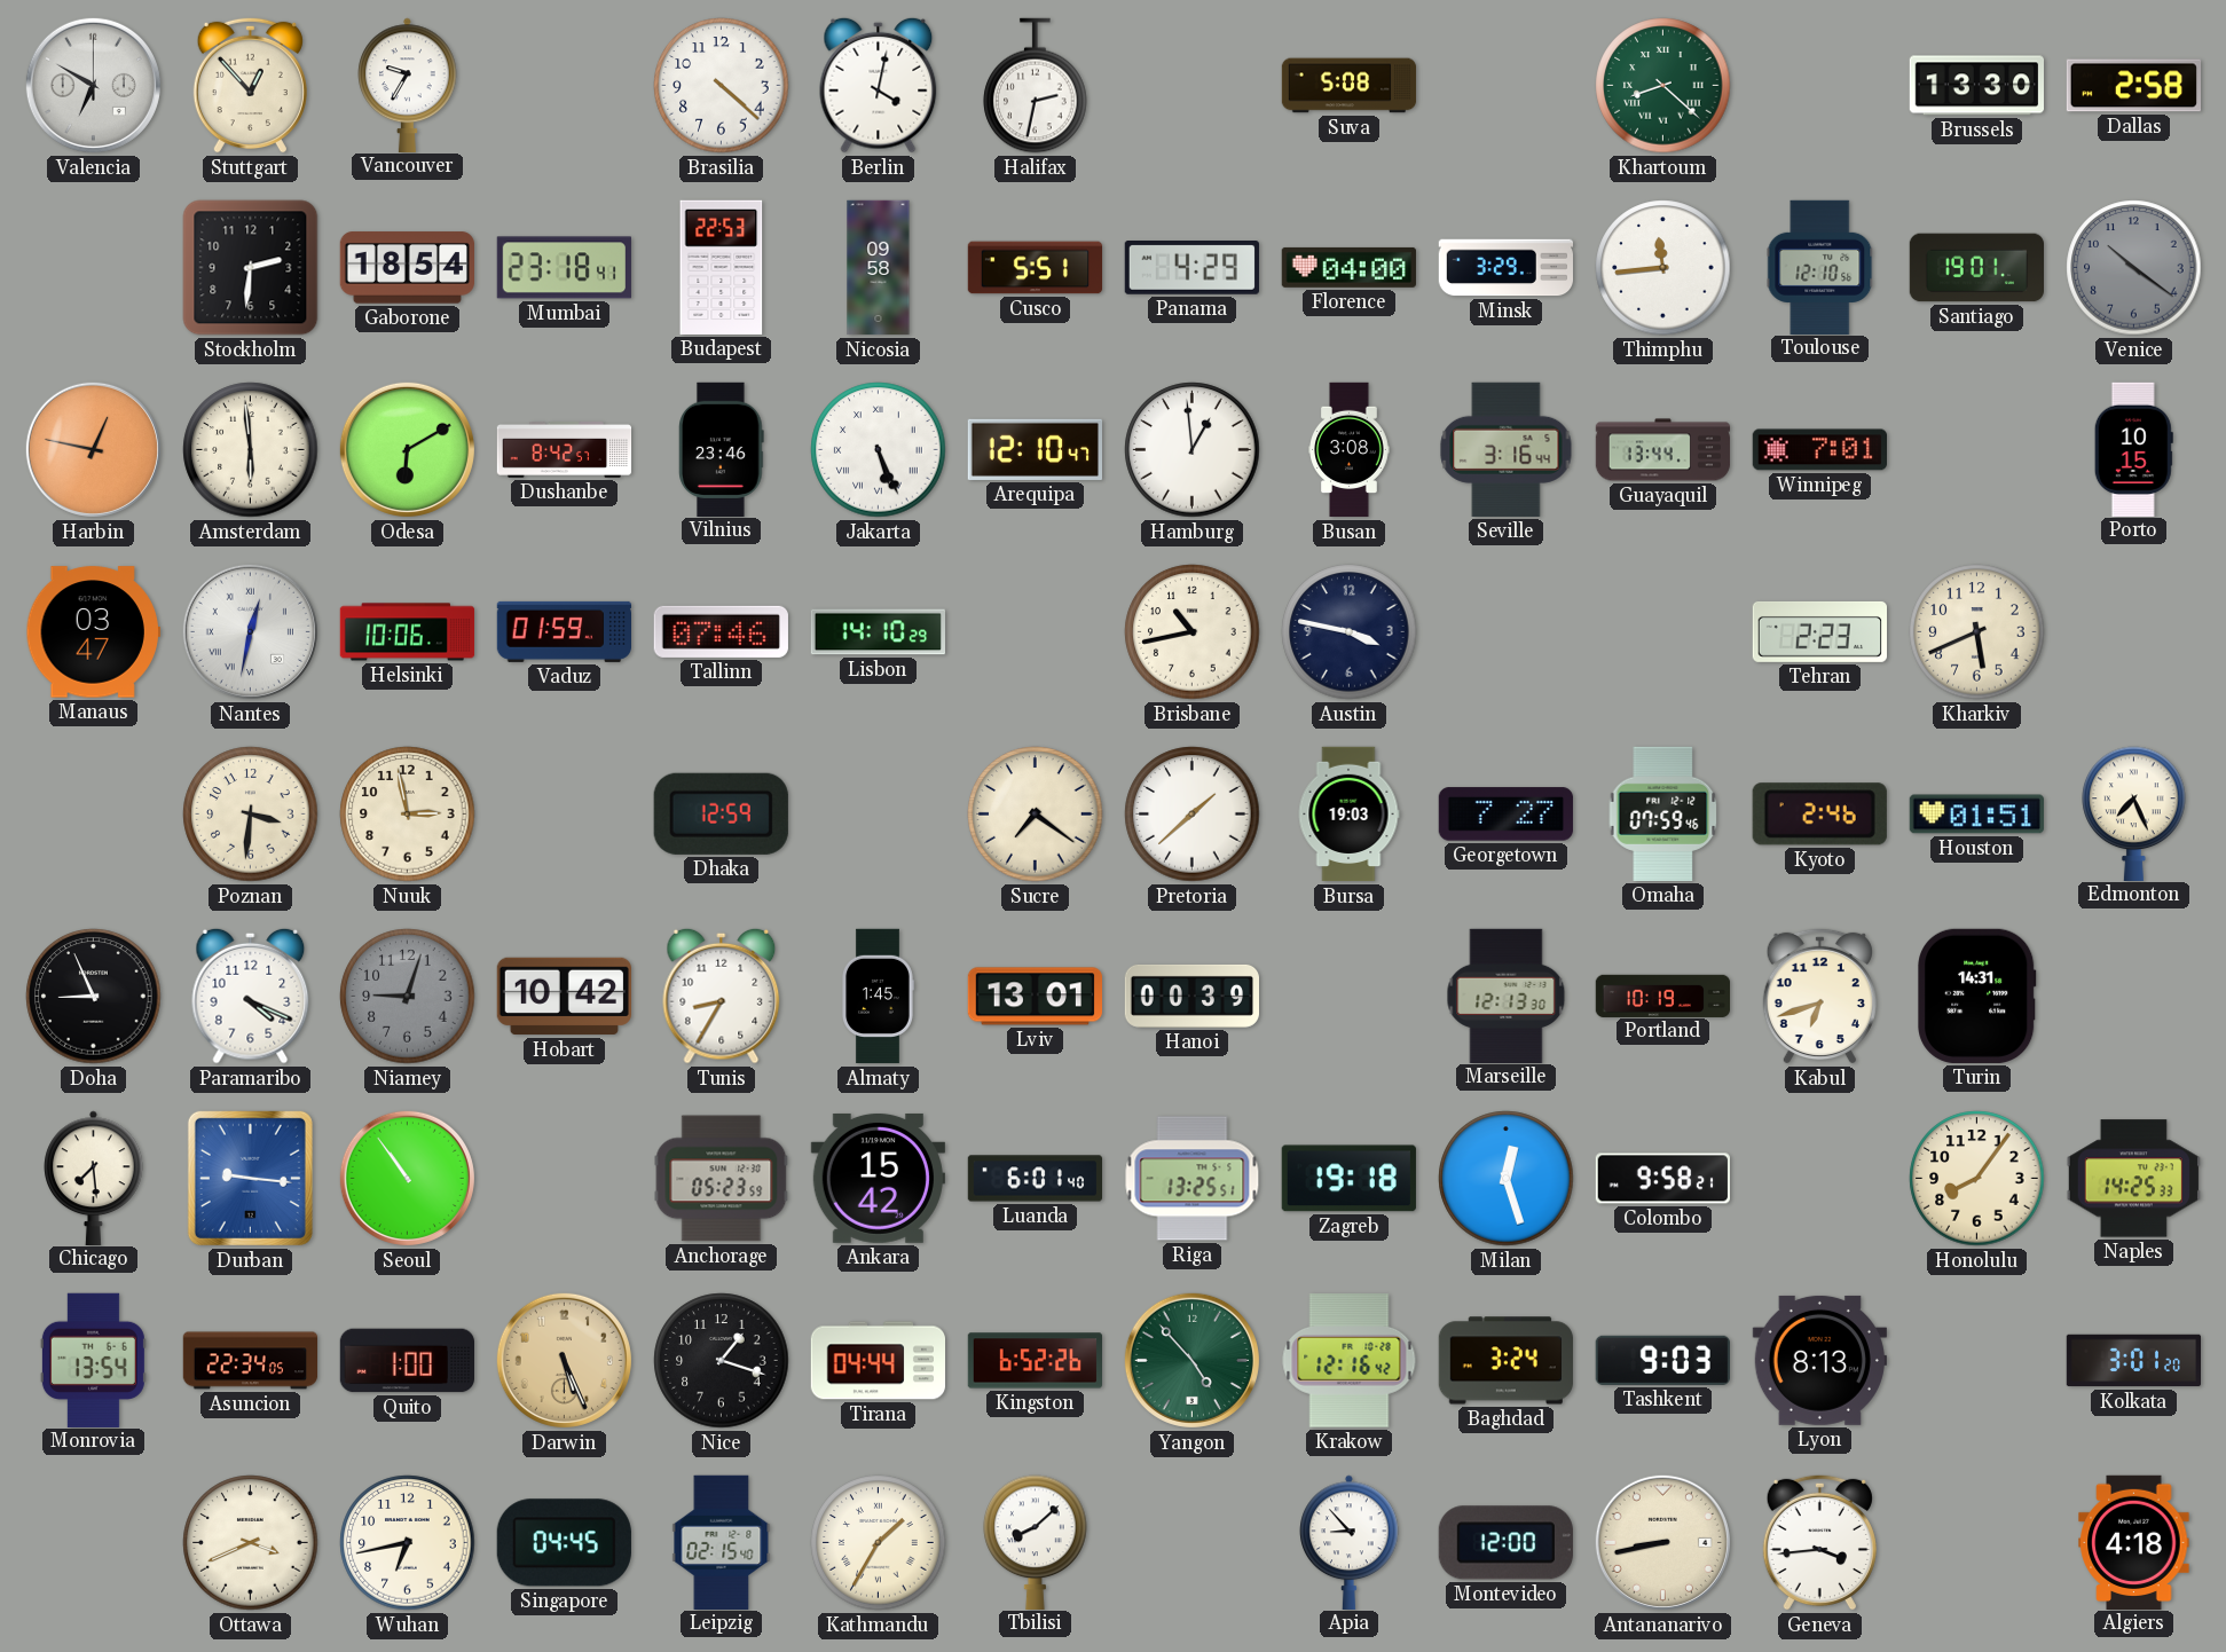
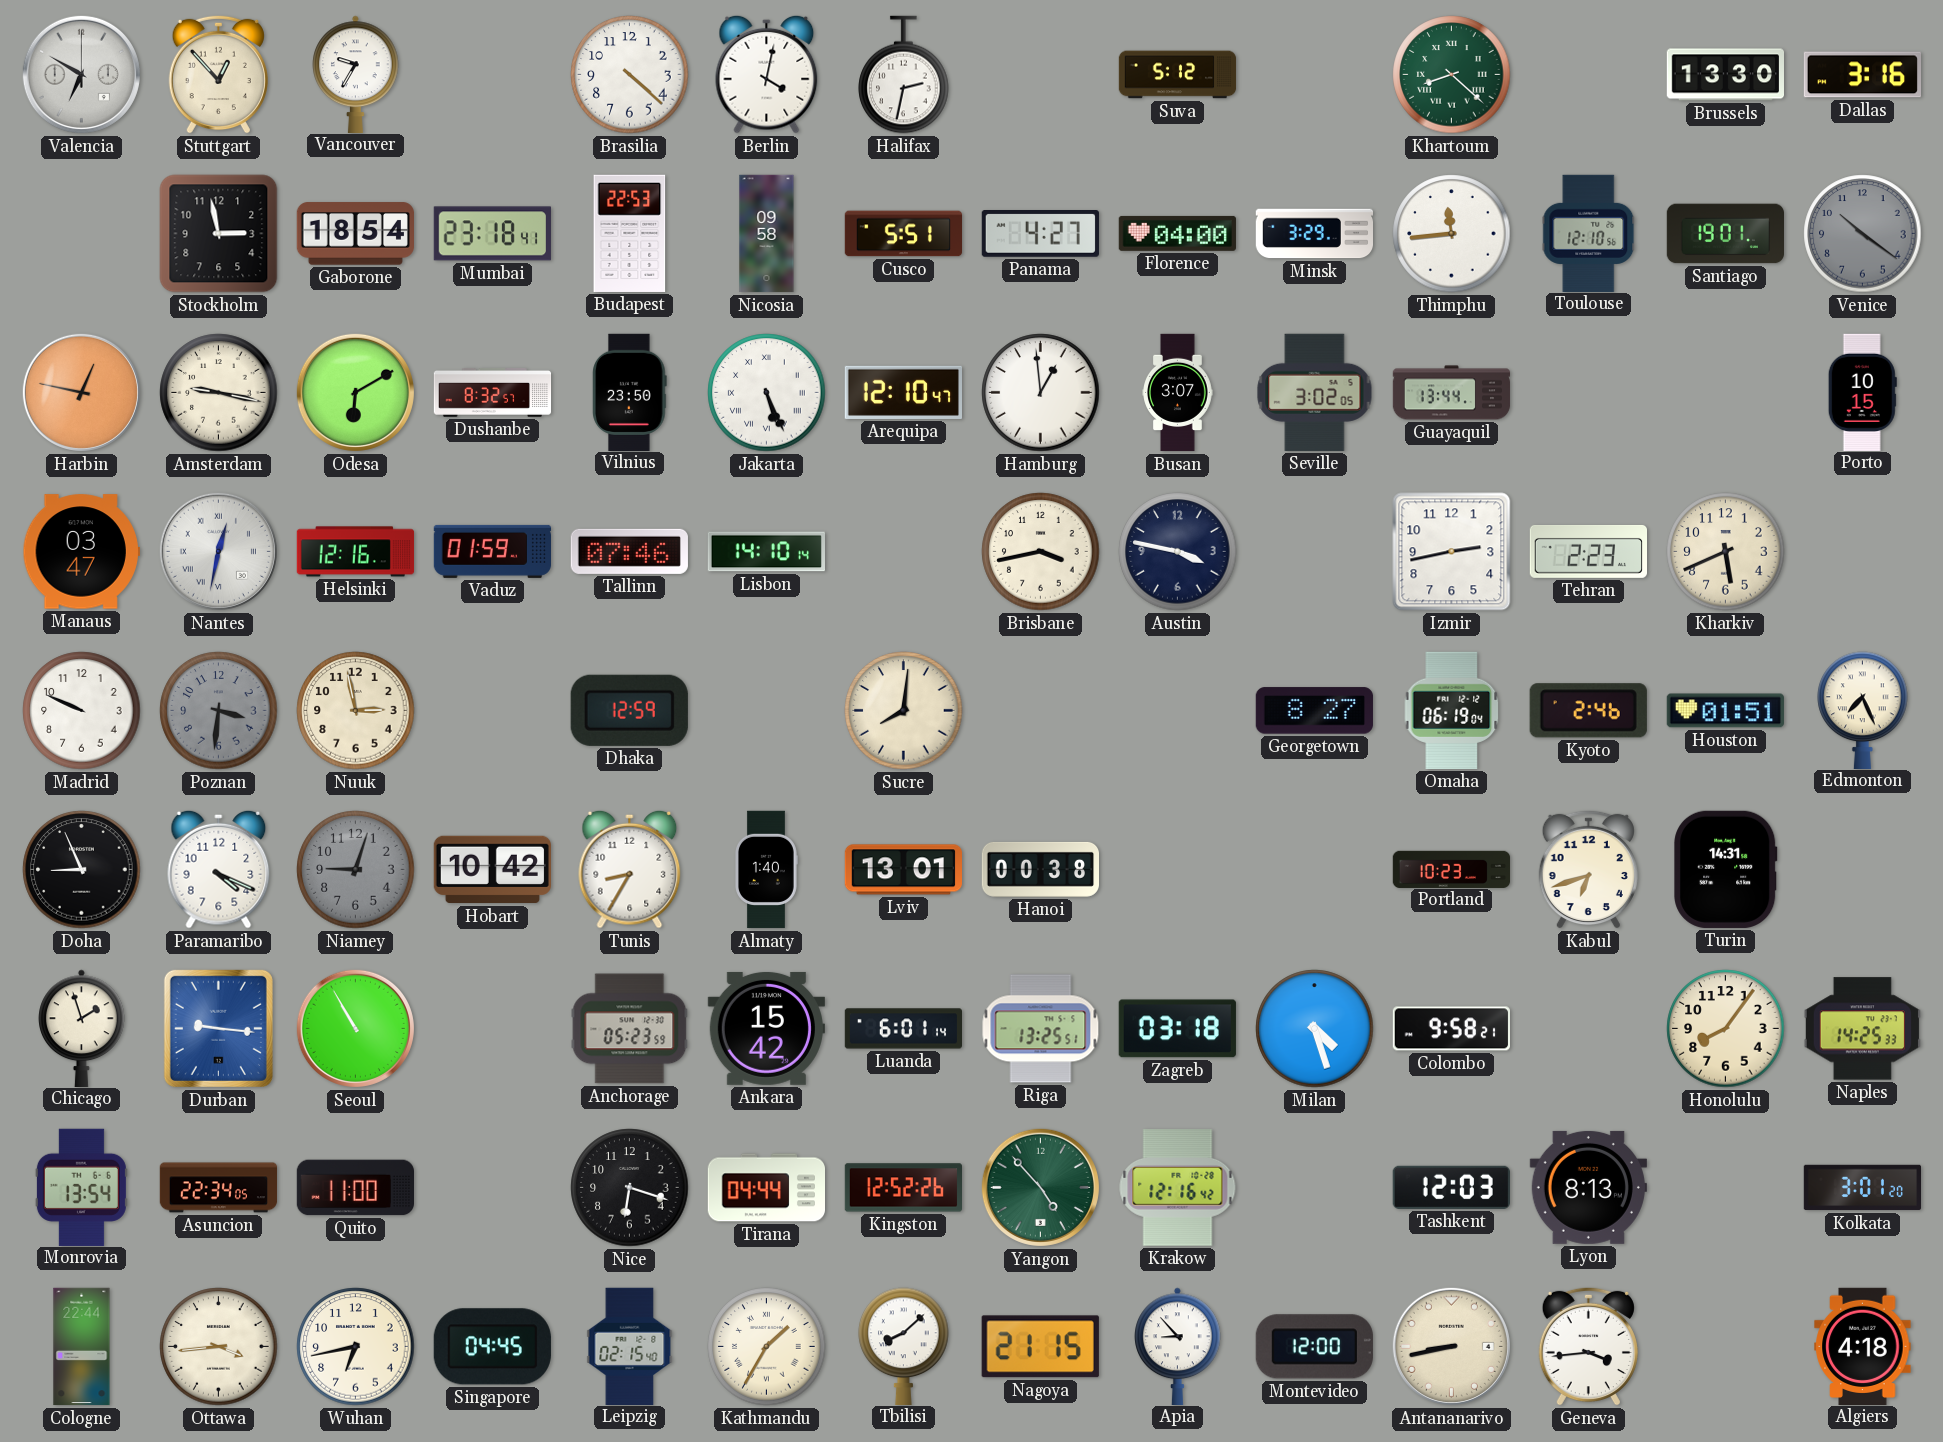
Suva: 5:08 -> 5:12 (1178, 75)
Dallas: 2:58 -> 3:16 (1862, 75)
Stockholm: 2:31 -> 2:58 (219, 234)
Panama: 4:29 -> 4:27 (1040, 234)
Amsterdam: 5:59 -> 9:17 (219, 393)
Dushanbe: 8:42 -> 8:32 (493, 393)
Vilnius: 23:46 -> 23:50 (630, 392)
Busan: 3:08 -> 3:07 (1178, 393)
Seville: 3:16 -> 3:02 (1315, 392)
Winnipeg: 7:01 -> none (1819, 450)
Helsinki: 10:06 -> 12:16 (356, 552)
Lisbon: 14:10:29 -> 14:10:14 (766, 552)
Brisbane: 10:43 -> 3:43 (1041, 552)
Izmir: none -> 2:43 (1452, 552)
Madrid: none -> 9:49 (82, 711)
Poznan dial: cream -> grey (219, 711)
Sucre: 7:21 -> 8:01 (904, 711)
Pretoria: 1:38 -> none (1193, 815)
Bursa: 19:03 -> none (1348, 815)
Georgetown: 7:27 -> 8:27 (1314, 711)
Omaha: 07:59 -> 06:19 (1452, 710)
Almaty: 1:45 -> 1:40 (767, 870)
Hanoi: 00:39 -> 00:38 (1040, 869)
Marseille: 12:13 -> none (1507, 996)
Portland: 10:19 -> 10:23 (1452, 869)
Chicago: 7:29 -> 1:57 (82, 1028)
Seoul: 10:54 -> 10:55 (355, 1028)
Luanda: 6:01:40 -> 6:01:14 (904, 1029)
Zagreb: 19:18 -> 03:18 (1177, 1029)
Milan: 12:27 -> 4:27 (1315, 1029)
Quito: 1:00 -> 11:00 (355, 1188)
Darwin: 5:26 -> none (564, 1360)
Nice: 1:18 -> 6:18 (630, 1188)
Kingston: 6:52 -> 12:52 (903, 1188)
Baghdad: 3:24 -> none (1505, 1361)
Tashkent: 9:03 -> 12:03 (1451, 1187)
Cologne: none -> 22:44 (82, 1347)
Ottawa: 3:41 -> 3:44 (219, 1347)
Nagoya: none -> 21:15 (1040, 1347)
